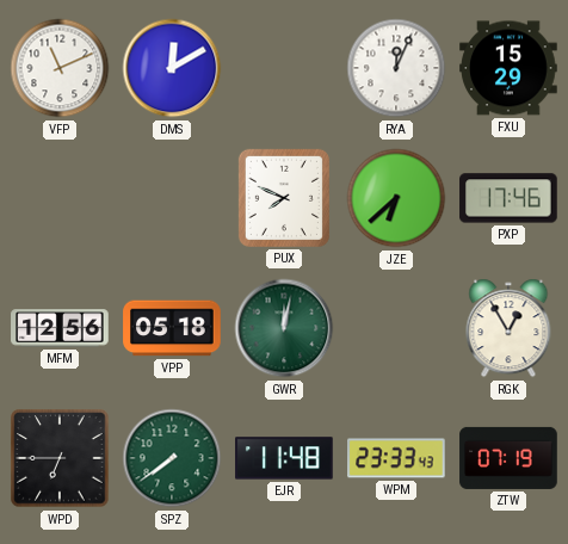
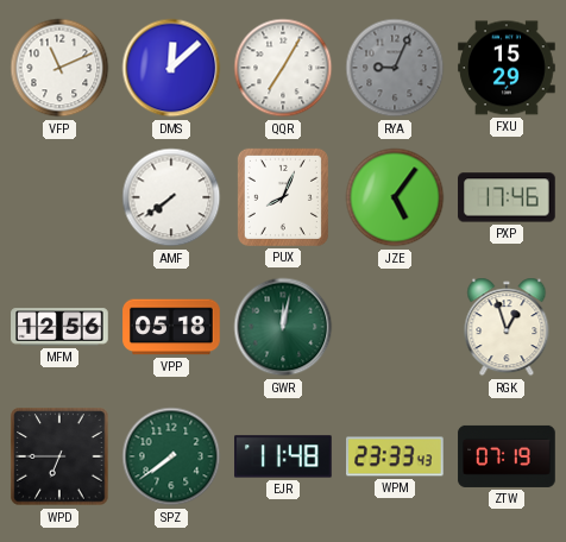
DMS: 12:10 -> 12:08 (171, 68)
QQR: none -> 7:05 (283, 68)
RYA: 12:04 -> 9:04 (395, 68)
RYA dial: white -> grey (395, 68)
AMF: none -> 7:39 (171, 197)
PUX: 7:49 -> 8:04 (283, 197)
JZE: 6:38 -> 5:06 (395, 197)
RGK: 12:55 -> 12:57 (507, 327)
